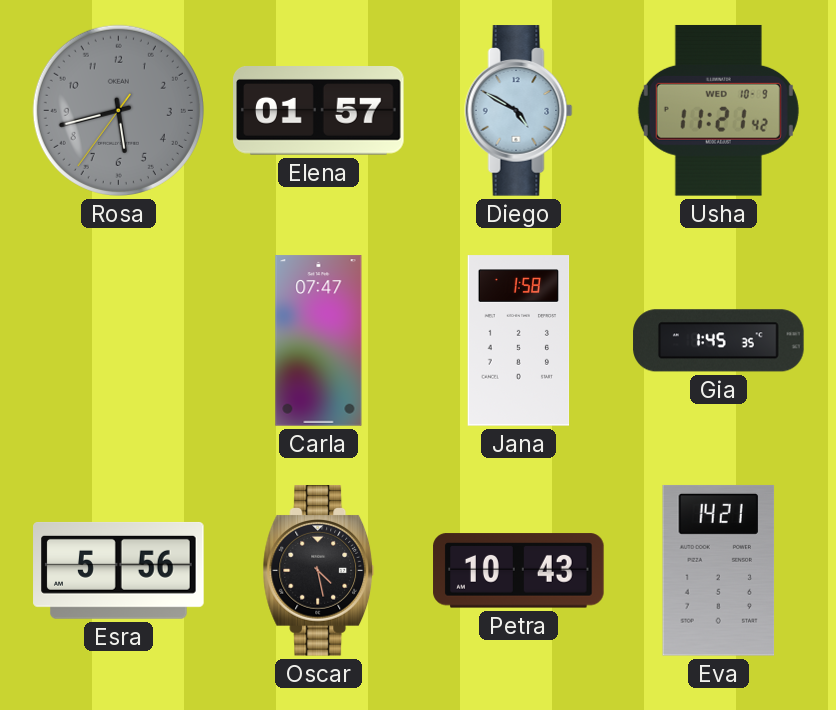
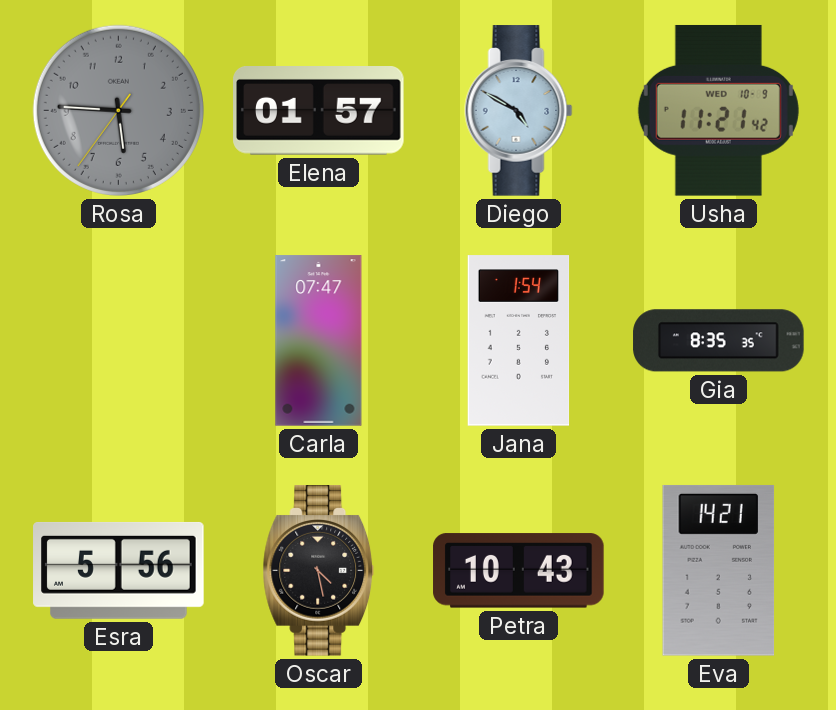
Rosa: 5:42 -> 5:45 (118, 110)
Jana: 1:58 -> 1:54 (519, 341)
Gia: 1:45 -> 8:35 (719, 341)
